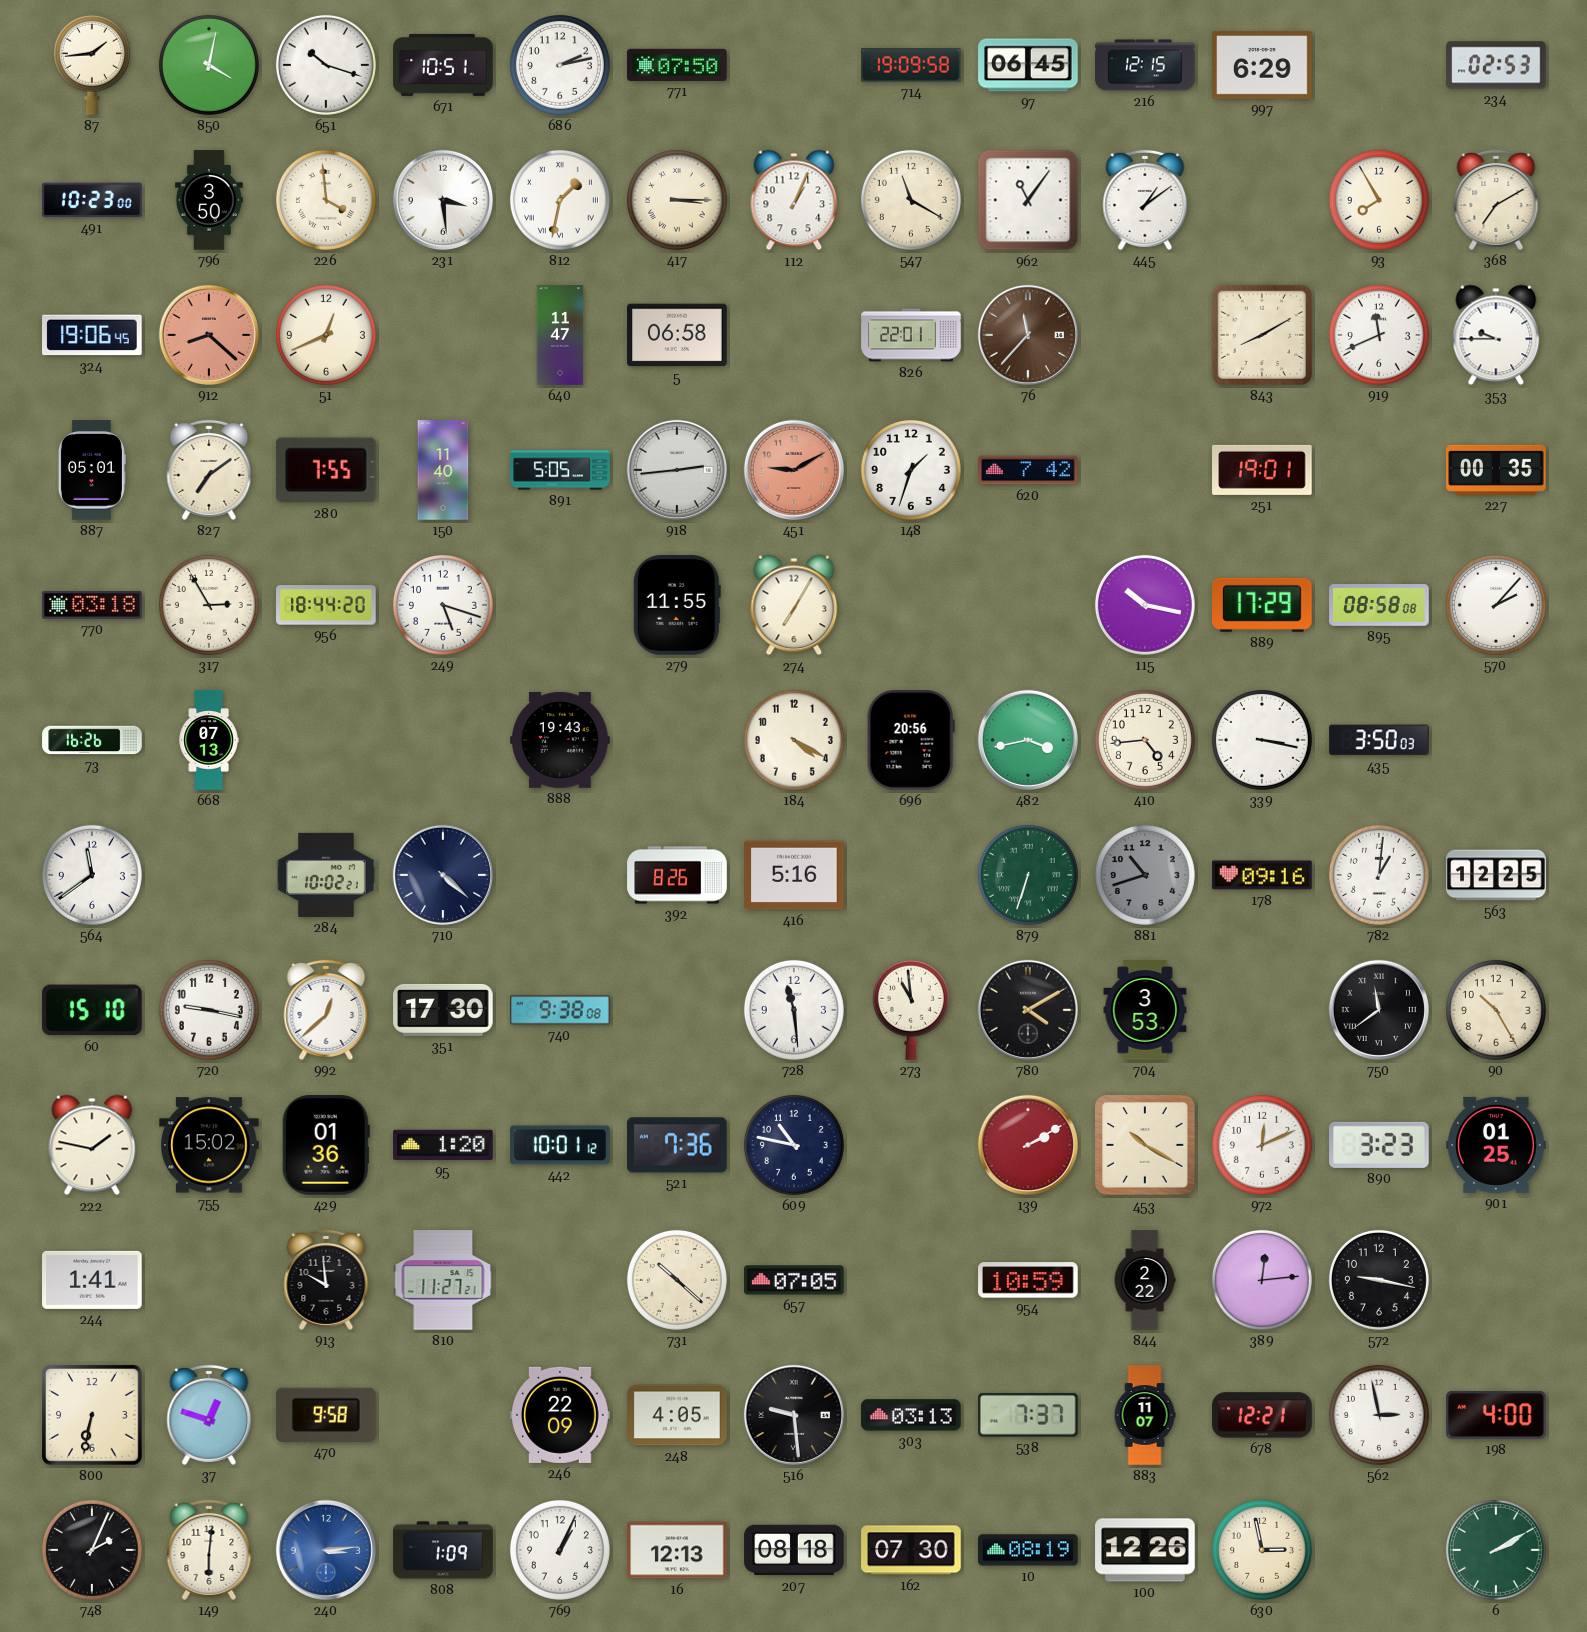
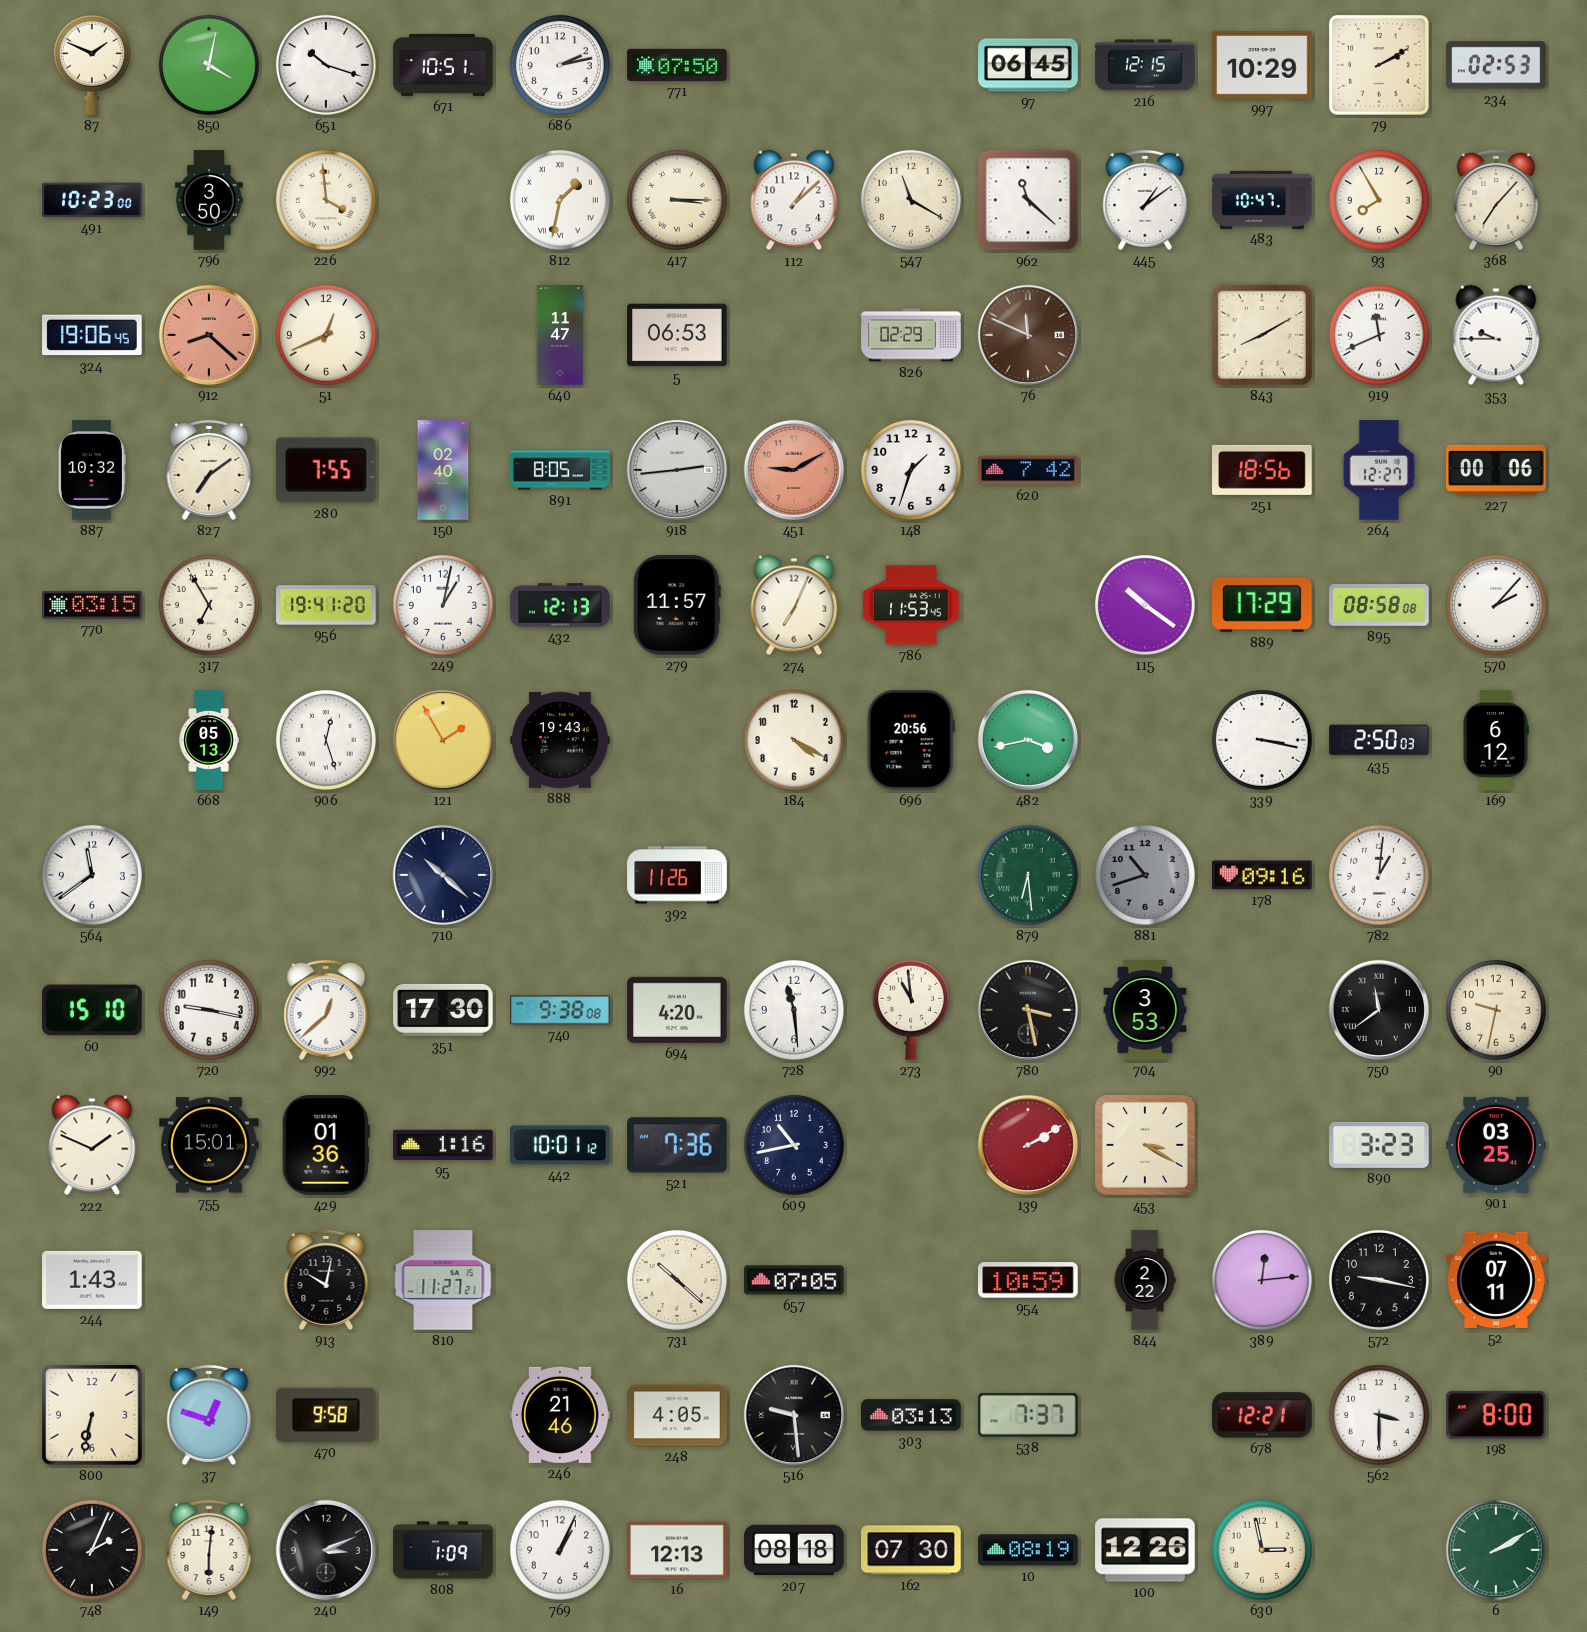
87: 1:44 -> 1:49 (92, 65)
714: 19:09 -> none (911, 66)
997: 6:29 -> 10:29 (1262, 65)
79: none -> 2:10 (1380, 66)
231: 3:29 -> none (443, 200)
112: 1:04 -> 1:08 (794, 200)
962: 11:06 -> 11:22 (1028, 200)
483: none -> 10:47 (1262, 199)
368: 7:10 -> 7:07 (1496, 200)
5: 06:58 -> 06:53 (677, 335)
826: 22:01 -> 02:29 (911, 335)
76: 11:37 -> 11:49 (1028, 335)
887: 05:01 -> 10:32 (92, 470)
150: 11:40 -> 02:40 (443, 470)
891: 5:05 -> 8:05 (560, 470)
251: 19:01 -> 18:56 (1262, 470)
264: none -> 12:27 (1379, 470)
227: 00:35 -> 00:06 (1496, 470)
770: 03:18 -> 03:15 (92, 605)
317: 2:55 -> 6:55 (209, 605)
956: 18:44 -> 19:41 (326, 605)
249: 5:18 -> 1:02 (443, 605)
432: none -> 12:13 (560, 605)
279: 11:55 -> 11:57 (677, 605)
274: 7:05 -> 7:04 (794, 605)
786: none -> 11:53 (911, 605)
115: 10:17 -> 10:21 (1145, 605)
73: 16:26 -> none (92, 740)
668: 07:13 -> 05:13 (209, 740)
906: none -> 12:27 (326, 740)
121: none -> 1:55 (443, 740)
410: 4:44 -> none (1145, 740)
435: 3:50 -> 2:50 (1379, 740)
169: none -> 6:12 (1496, 740)
284: 10:02 -> none (326, 875)
710: 4:22 -> 10:22 (443, 875)
392: 8:26 -> 11:26 (677, 875)
416: 5:16 -> none (794, 875)
879: 6:33 -> 6:29 (1028, 875)
563: 12:25 -> none (1496, 875)
694: none -> 4:20 (677, 1010)
780: 4:10 -> 3:28 (1028, 1010)
90: 10:25 -> 9:32 (1496, 1010)
222: 1:47 -> 1:49 (92, 1145)
755: 15:02 -> 15:01 (209, 1145)
95: 1:20 -> 1:16 (443, 1145)
609: 10:47 -> 10:43 (794, 1145)
453: 10:20 -> 3:20 (1145, 1145)
972: 12:11 -> none (1262, 1145)
901: 01:25 -> 03:25 (1496, 1145)
244: 1:41 -> 1:43 (92, 1280)
913: 9:59 -> 10:02 (326, 1280)
52: none -> 07:11 (1496, 1280)
246: 22:09 -> 21:46 (560, 1415)
883: 11:07 -> none (1145, 1415)
562: 2:58 -> 3:30 (1379, 1415)
198: 4:00 -> 8:00 (1496, 1415)
240: 3:14 -> 3:11 (326, 1550)
240 dial: blue -> black (326, 1550)
